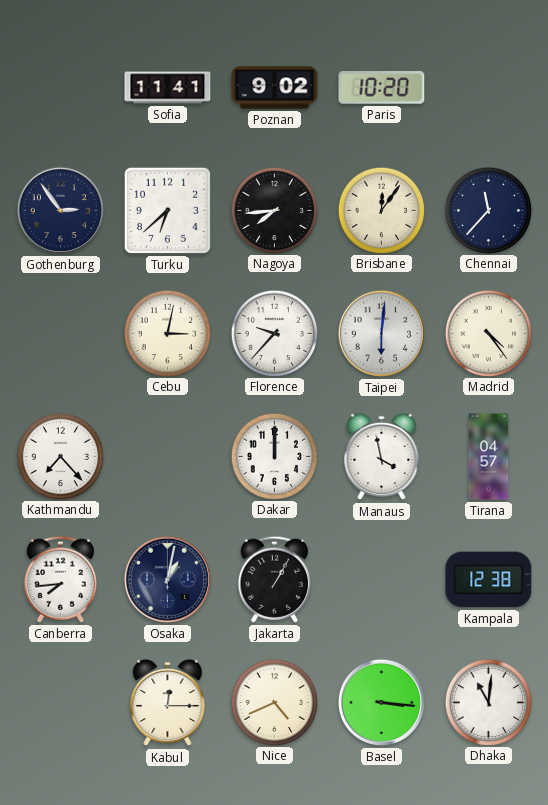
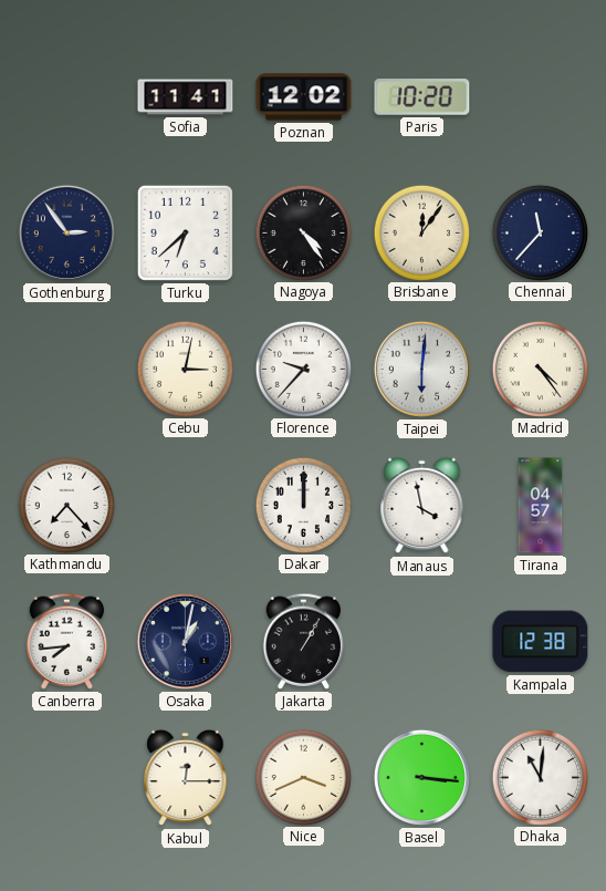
Poznan: 9:02 -> 12:02 (304, 97)
Nagoya: 7:44 -> 4:24 (303, 232)
Nice: 4:41 -> 3:41 (303, 777)
